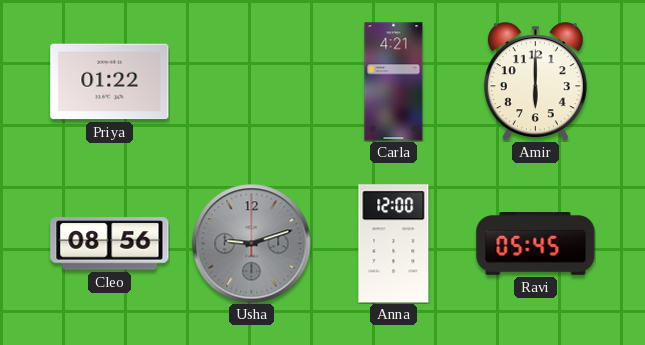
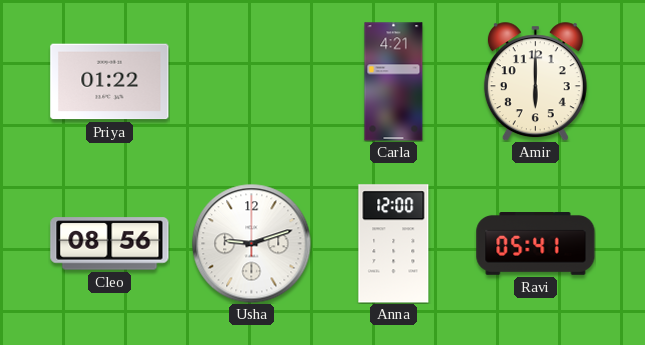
Usha dial: grey -> white (252, 244)
Ravi: 05:45 -> 05:41 (536, 244)
